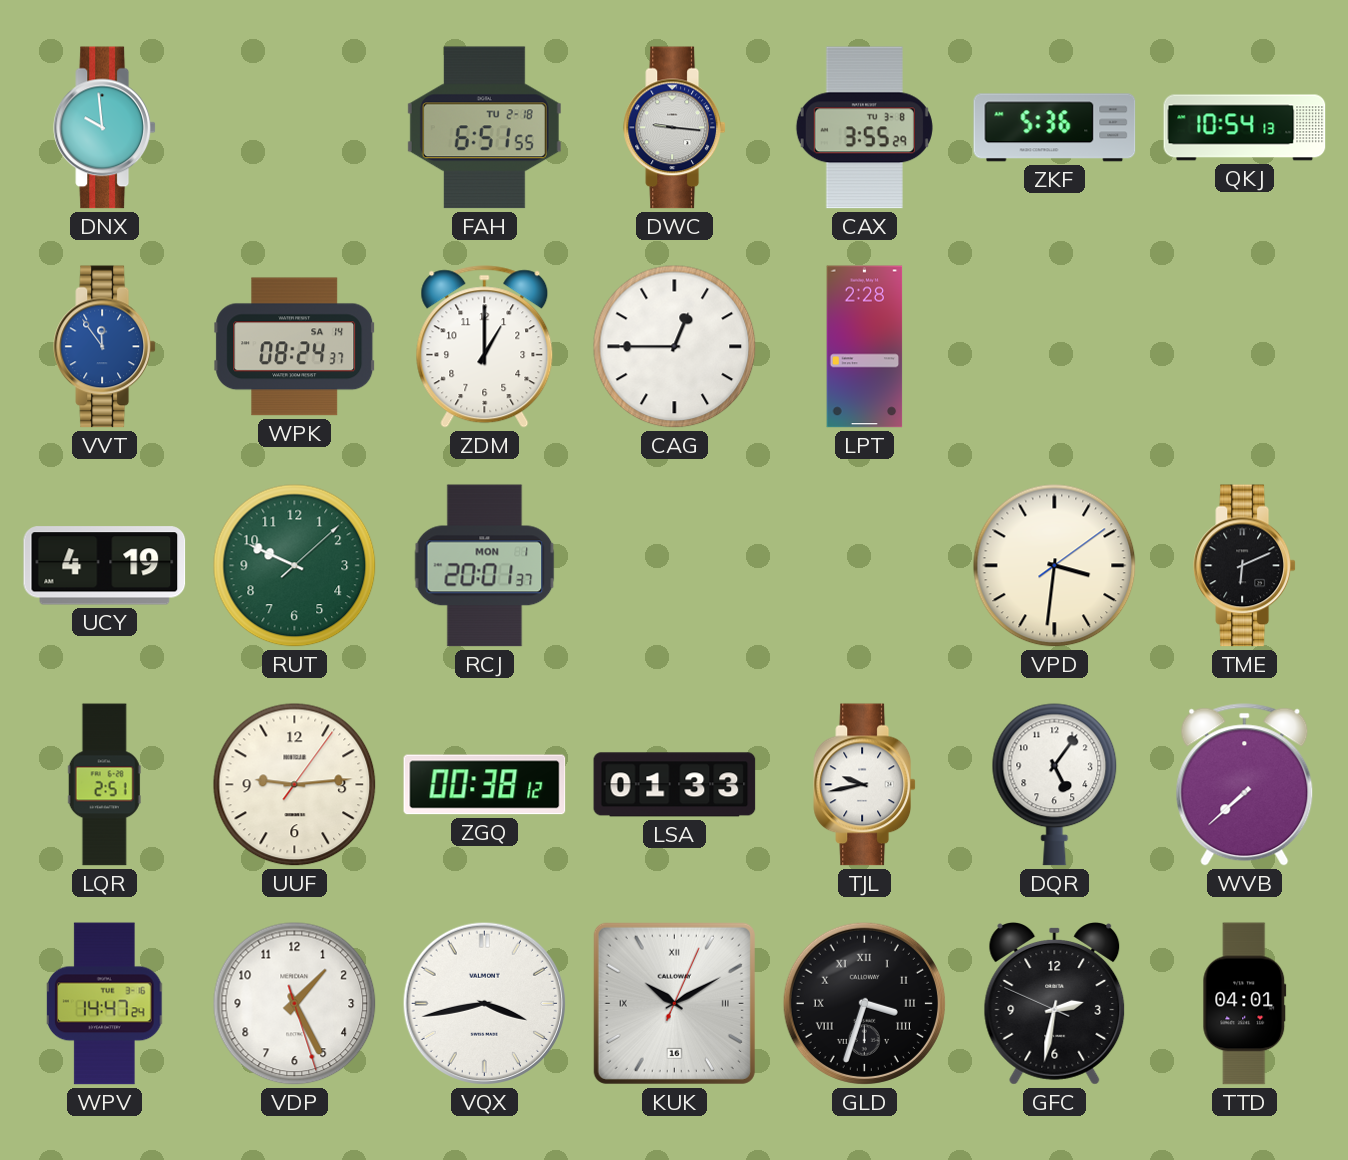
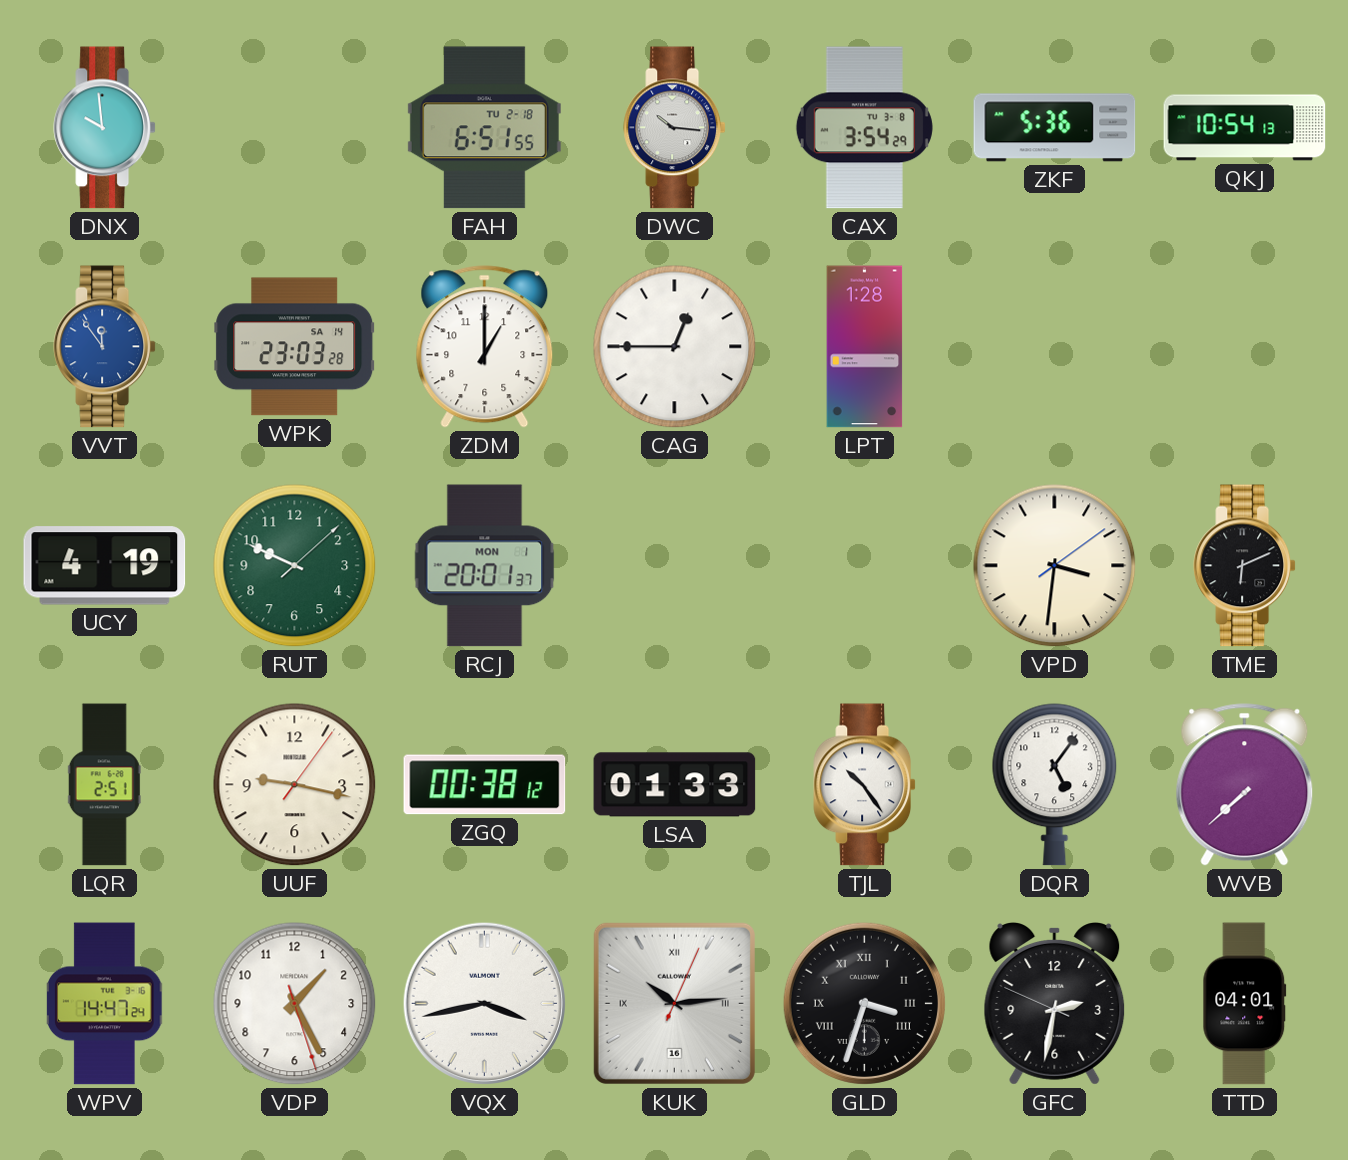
DWC: 9:16 -> 10:16 (674, 128)
CAX: 3:55 -> 3:54 (864, 128)
WPK: 08:24 -> 23:03 (295, 347)
LPT: 2:28 -> 1:28 (865, 347)
UUF: 9:14 -> 9:17 (295, 785)
TJL: 9:43 -> 10:24 (864, 785)
KUK: 10:10 -> 10:14 (674, 1003)
